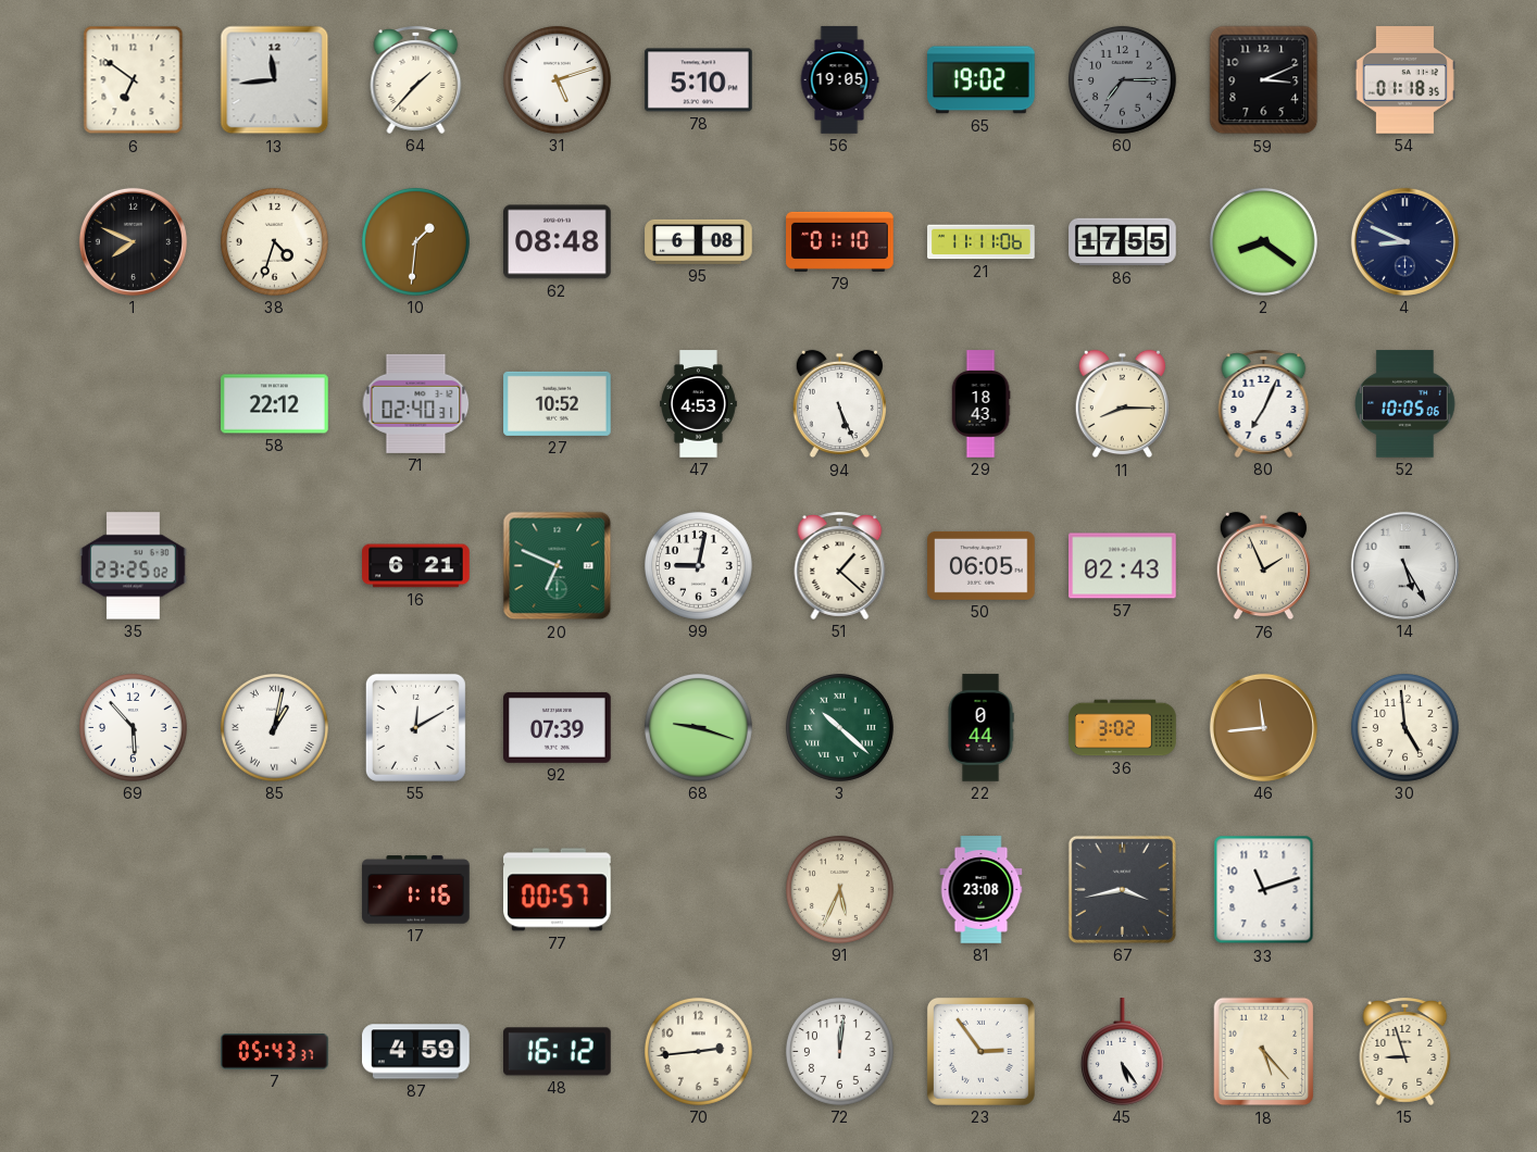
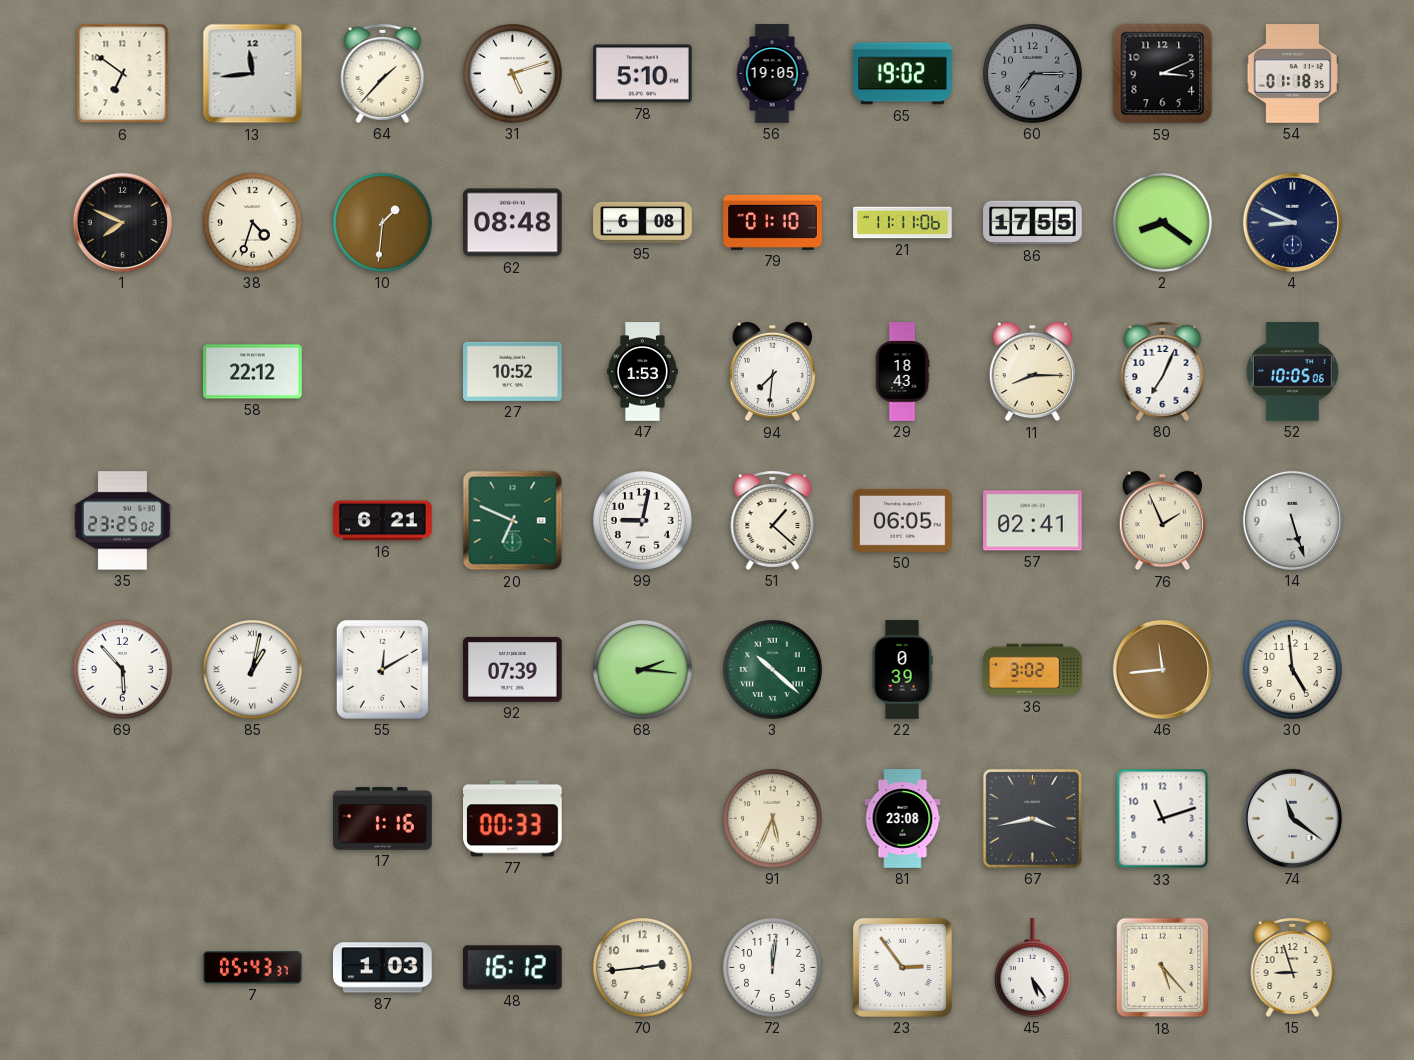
71: 02:40 -> none (416, 403)
47: 4:53 -> 1:53 (643, 372)
94: 5:26 -> 7:31 (772, 372)
57: 02:43 -> 02:41 (1033, 521)
14: 5:25 -> 5:27 (1292, 520)
68: 9:18 -> 2:16 (642, 669)
22: 0:44 -> 0:39 (902, 670)
77: 00:57 -> 00:33 (513, 819)
74: none -> 11:21 (1292, 818)
87: 4:59 -> 1:03 (383, 968)
